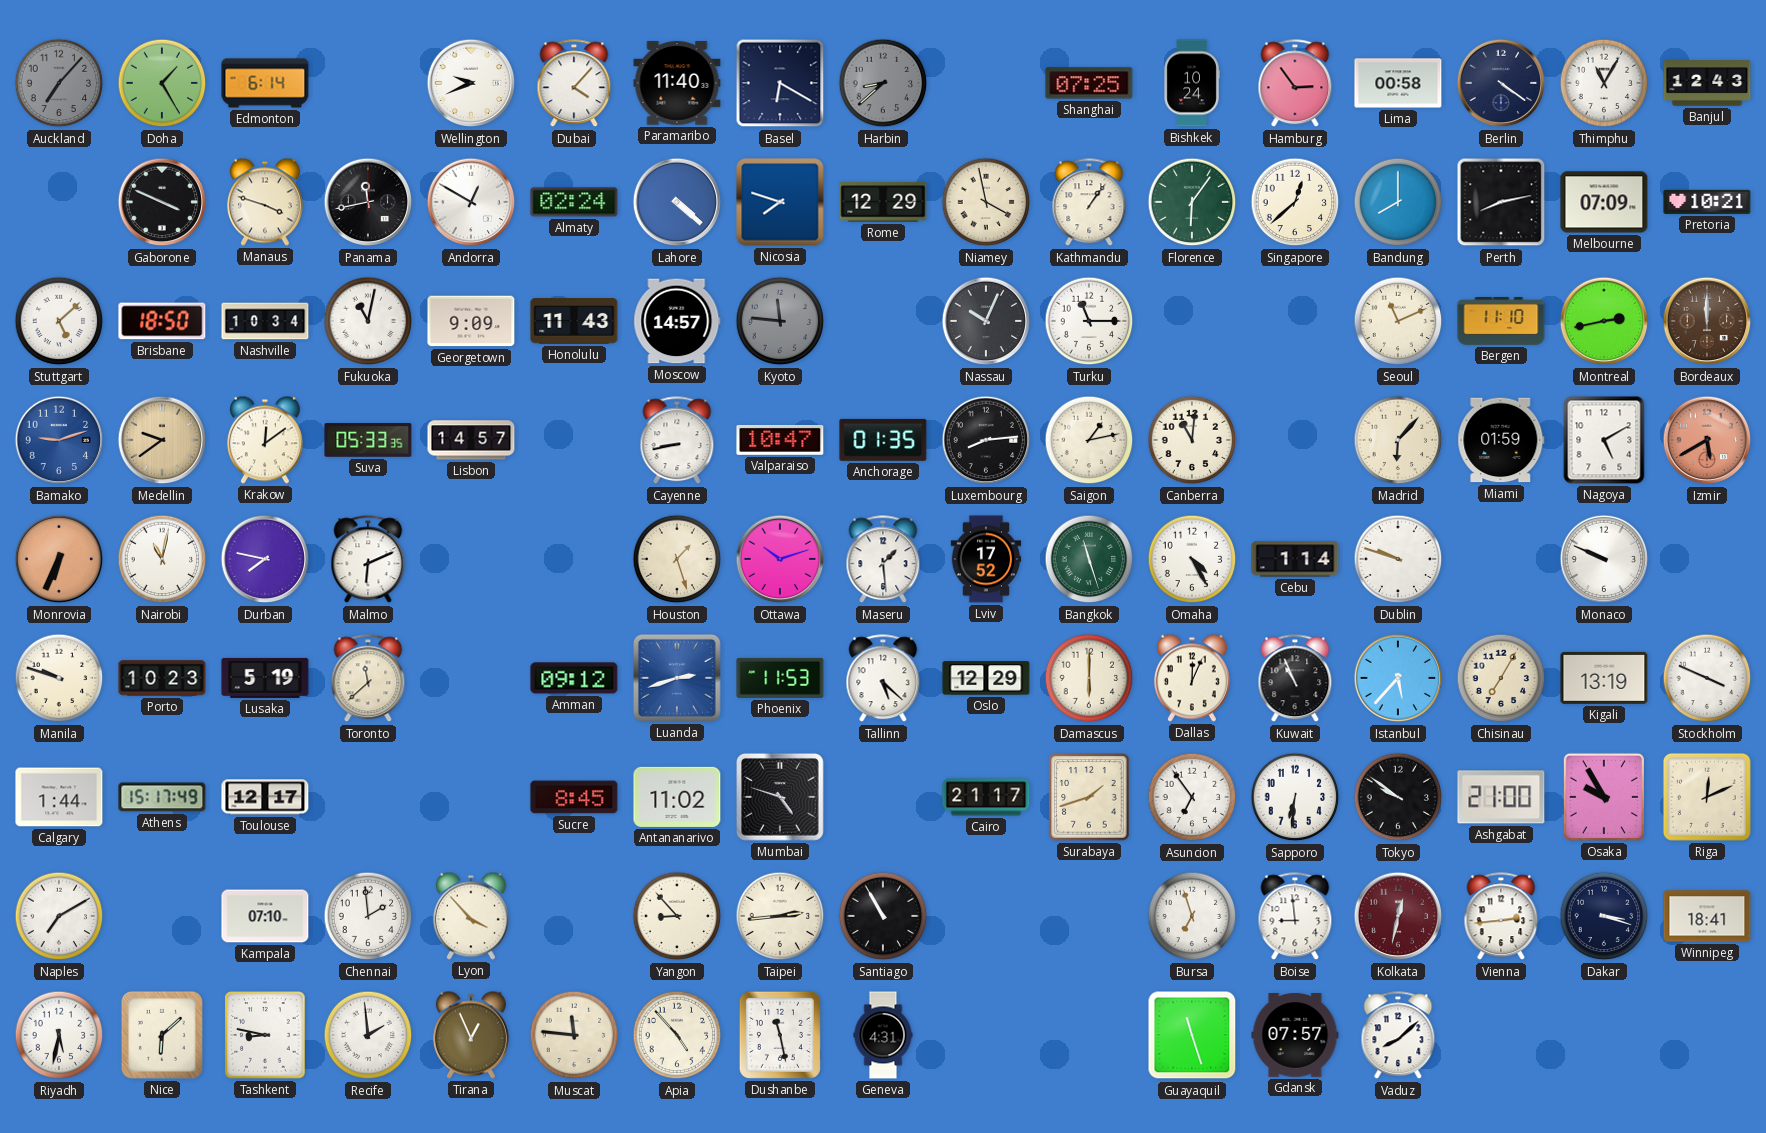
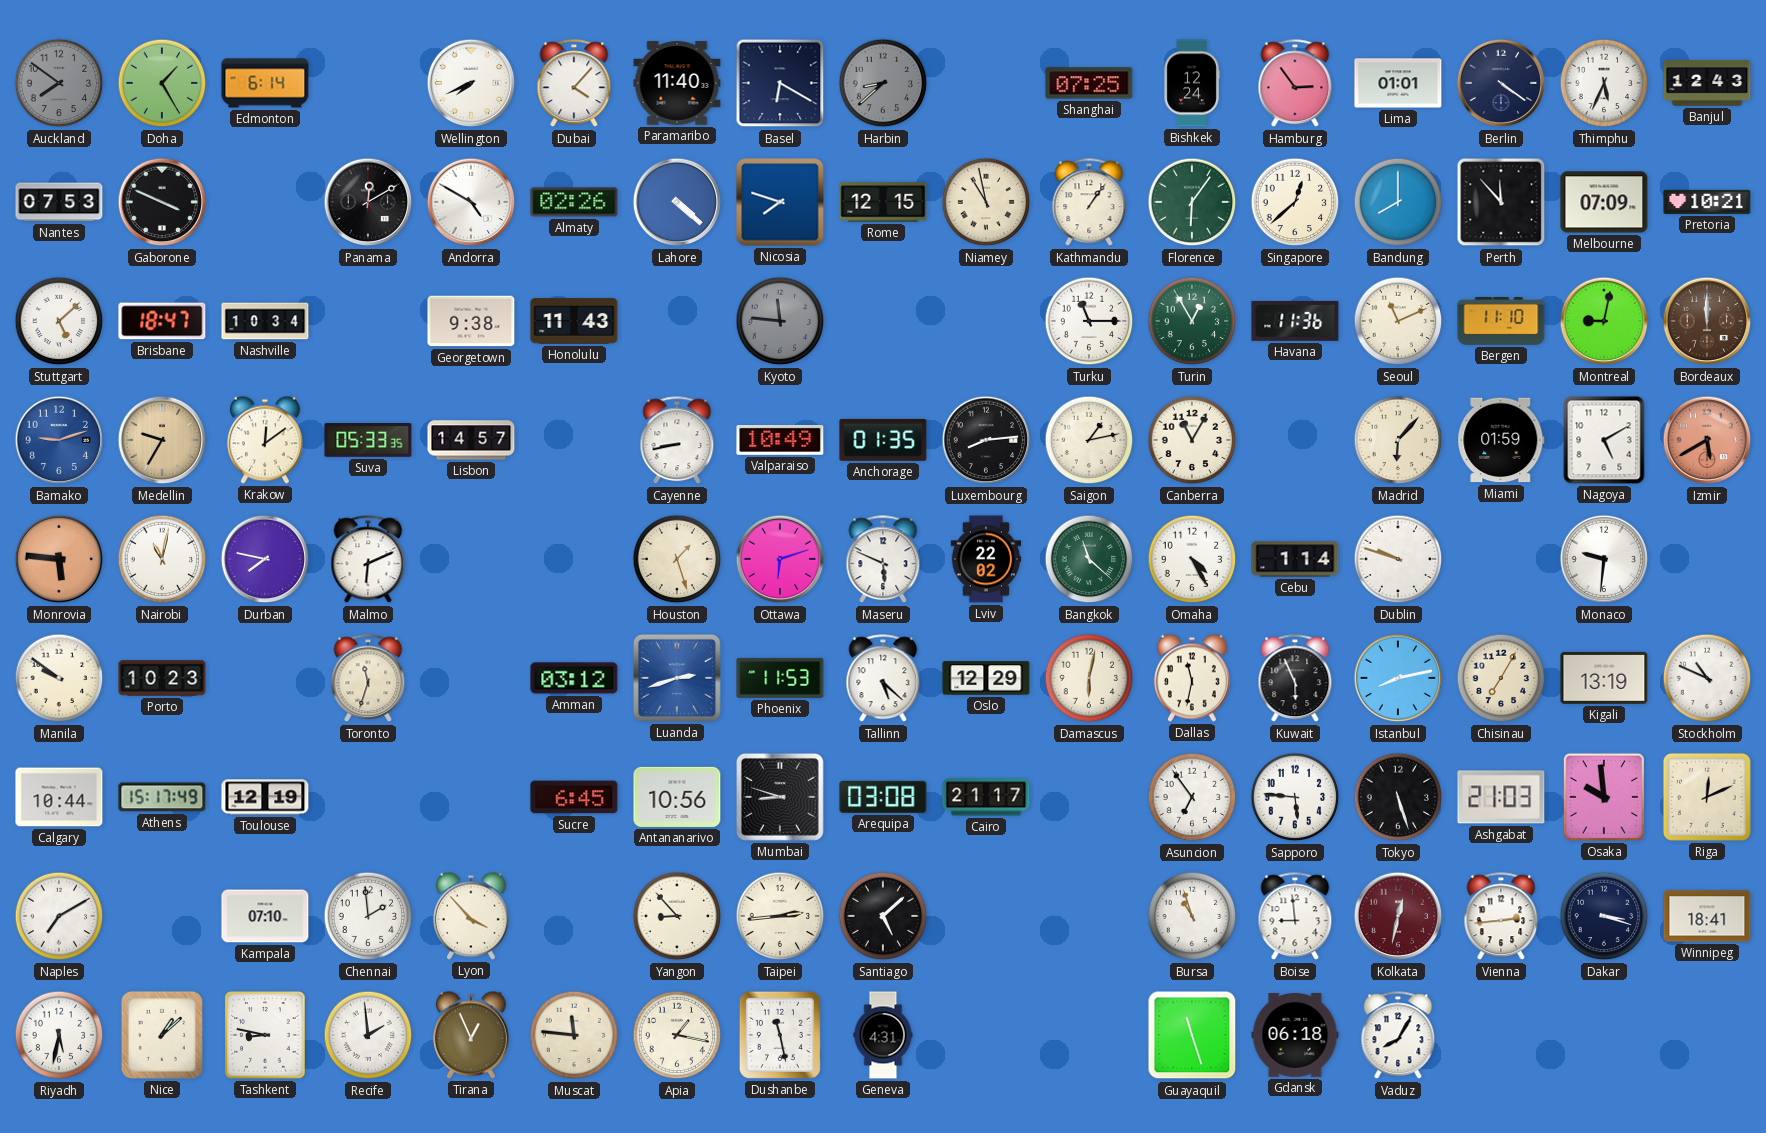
Auckland: 7:07 -> 7:51 (59, 83)
Wellington: 9:41 -> 7:41 (471, 83)
Bishkek: 10:24 -> 12:24 (1192, 83)
Lima: 00:58 -> 01:01 (1398, 83)
Thimphu: 11:05 -> 5:34 (1604, 83)
Nantes: none -> 07:53 (59, 202)
Manaus: 3:48 -> none (265, 202)
Panama: 11:43 -> 12:10 (368, 202)
Andorra: 12:50 -> 4:50 (471, 202)
Almaty: 02:24 -> 02:26 (574, 202)
Rome: 12:29 -> 12:15 (883, 202)
Niamey: 3:58 -> 10:58 (986, 202)
Perth: 8:13 -> 11:53 (1501, 202)
Brisbane: 18:50 -> 18:47 (162, 321)
Fukuoka: 11:02 -> none (368, 321)
Georgetown: 9:09 -> 9:38 (471, 321)
Moscow: 14:57 -> none (677, 321)
Nassau: 10:04 -> none (986, 321)
Turin: none -> 12:55 (1192, 321)
Havana: none -> 11:36 (1295, 321)
Montreal: 2:43 -> 9:02 (1604, 321)
Medellin: 9:39 -> 9:35 (162, 440)
Valparaiso: 10:47 -> 10:49 (780, 440)
Canberra: 11:01 -> 11:05 (1192, 440)
Monrovia: 6:34 -> 5:46 (59, 559)
Ottawa: 10:12 -> 6:12 (780, 559)
Maseru: 1:29 -> 5:49 (883, 560)
Lviv: 17:52 -> 22:02 (986, 559)
Bangkok: 11:27 -> 11:22 (1089, 559)
Monaco: 9:49 -> 9:31 (1604, 559)
Manila: 9:48 -> 9:51 (59, 678)
Lusaka: 5:19 -> none (265, 678)
Toronto: 11:38 -> 11:33 (368, 679)
Amman: 09:12 -> 03:12 (574, 678)
Damascus: 6:00 -> 6:02 (1089, 678)
Dallas: 12:04 -> 11:32 (1192, 678)
Kuwait: 10:56 -> 5:56 (1295, 679)
Istanbul: 5:37 -> 8:13 (1398, 678)
Stockholm: 3:49 -> 10:49 (1707, 678)
Calgary: 1:44 -> 10:44 (59, 797)
Toulouse: 12:17 -> 12:19 (265, 797)
Sucre: 8:45 -> 6:45 (574, 797)
Antananarivo: 11:02 -> 10:56 (677, 797)
Mumbai: 4:48 -> 8:48 (780, 797)
Arequipa: none -> 03:08 (883, 797)
Surabaya: 1:42 -> none (1089, 797)
Sapporo: 6:31 -> 5:46 (1295, 797)
Tokyo: 9:51 -> 5:27 (1398, 797)
Ashgabat: 21:00 -> 21:03 (1501, 797)
Osaka: 9:55 -> 9:59 (1604, 797)
Santiago: 10:55 -> 5:08 (883, 916)
Bursa: 6:57 -> 10:57 (1192, 916)
Nice: 6:08 -> 1:08 (162, 1035)
Apia: 4:53 -> 1:17 (677, 1035)
Gdansk: 07:57 -> 06:18 (1295, 1036)
Vaduz: 8:08 -> 8:05 (1398, 1036)
